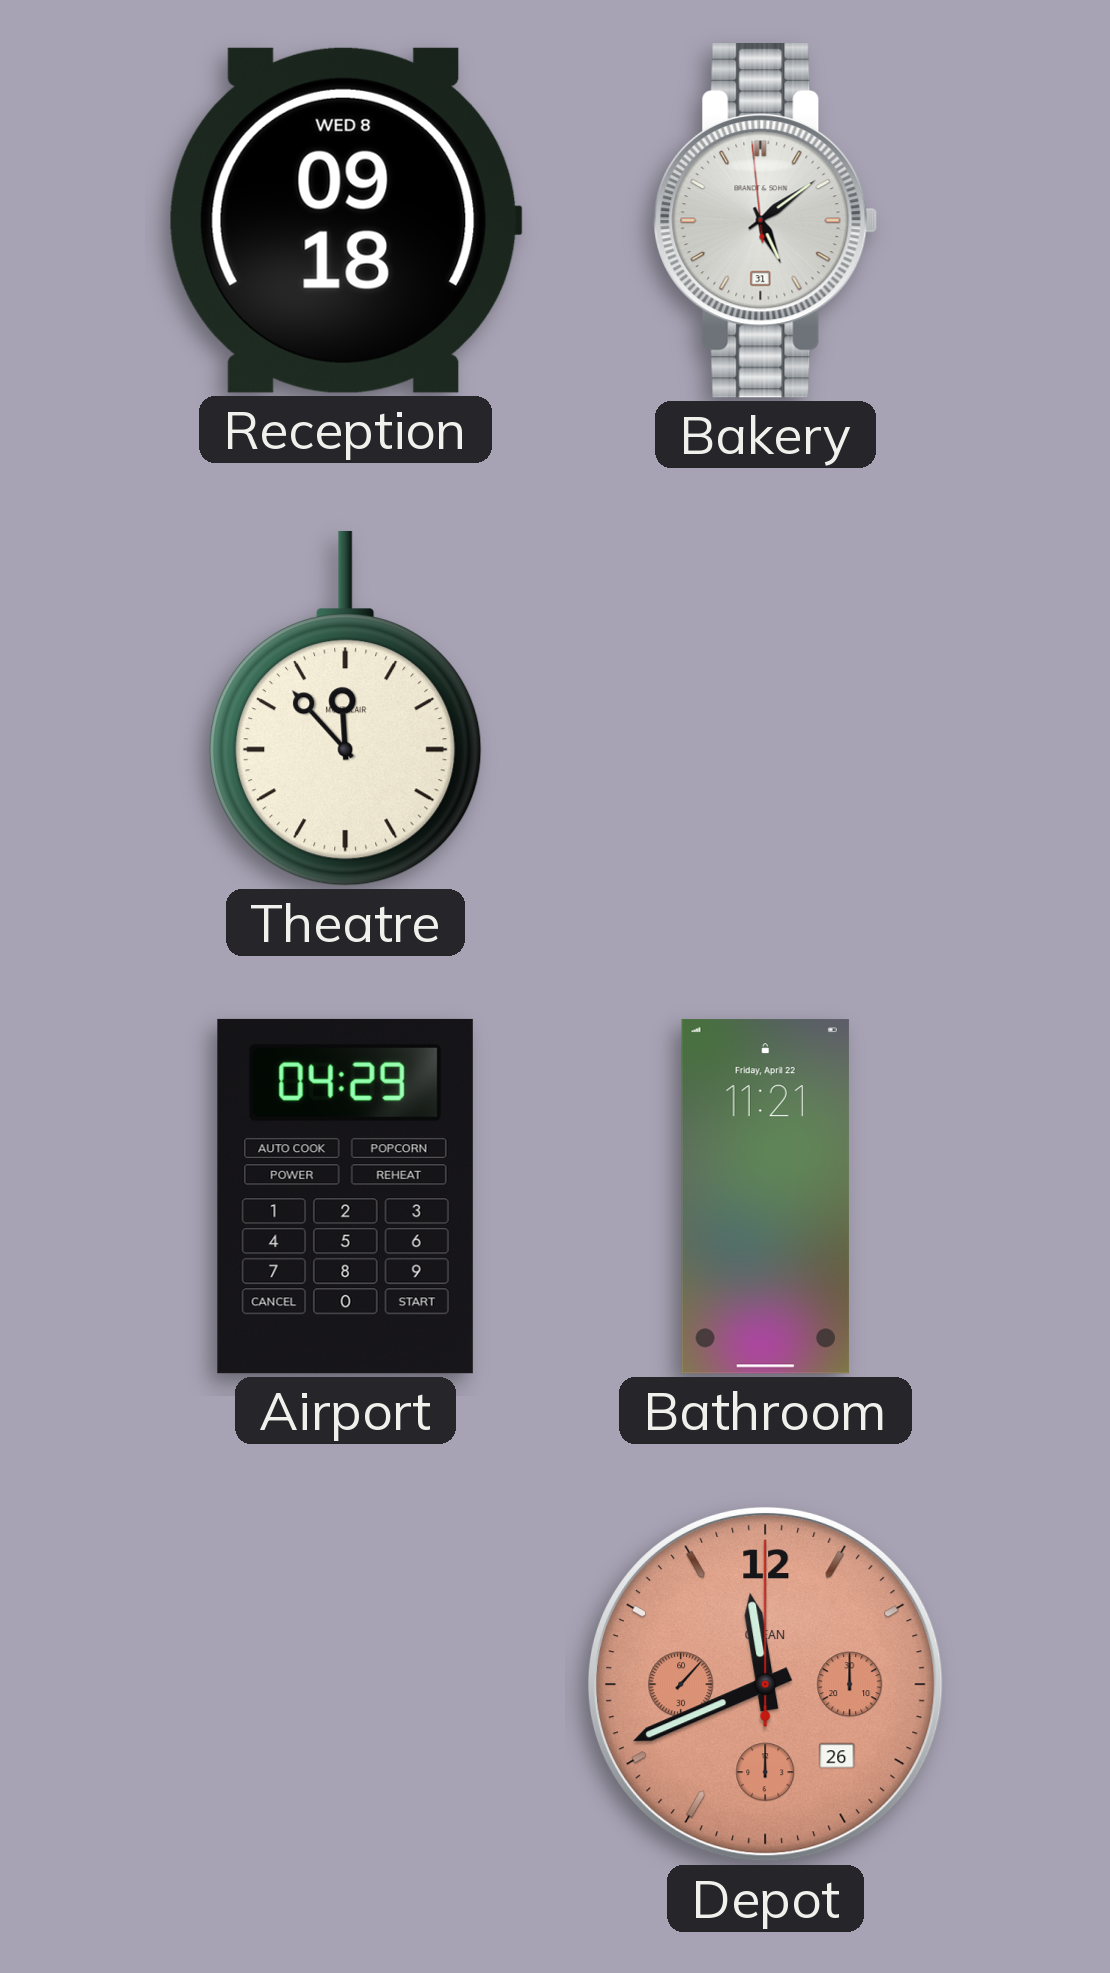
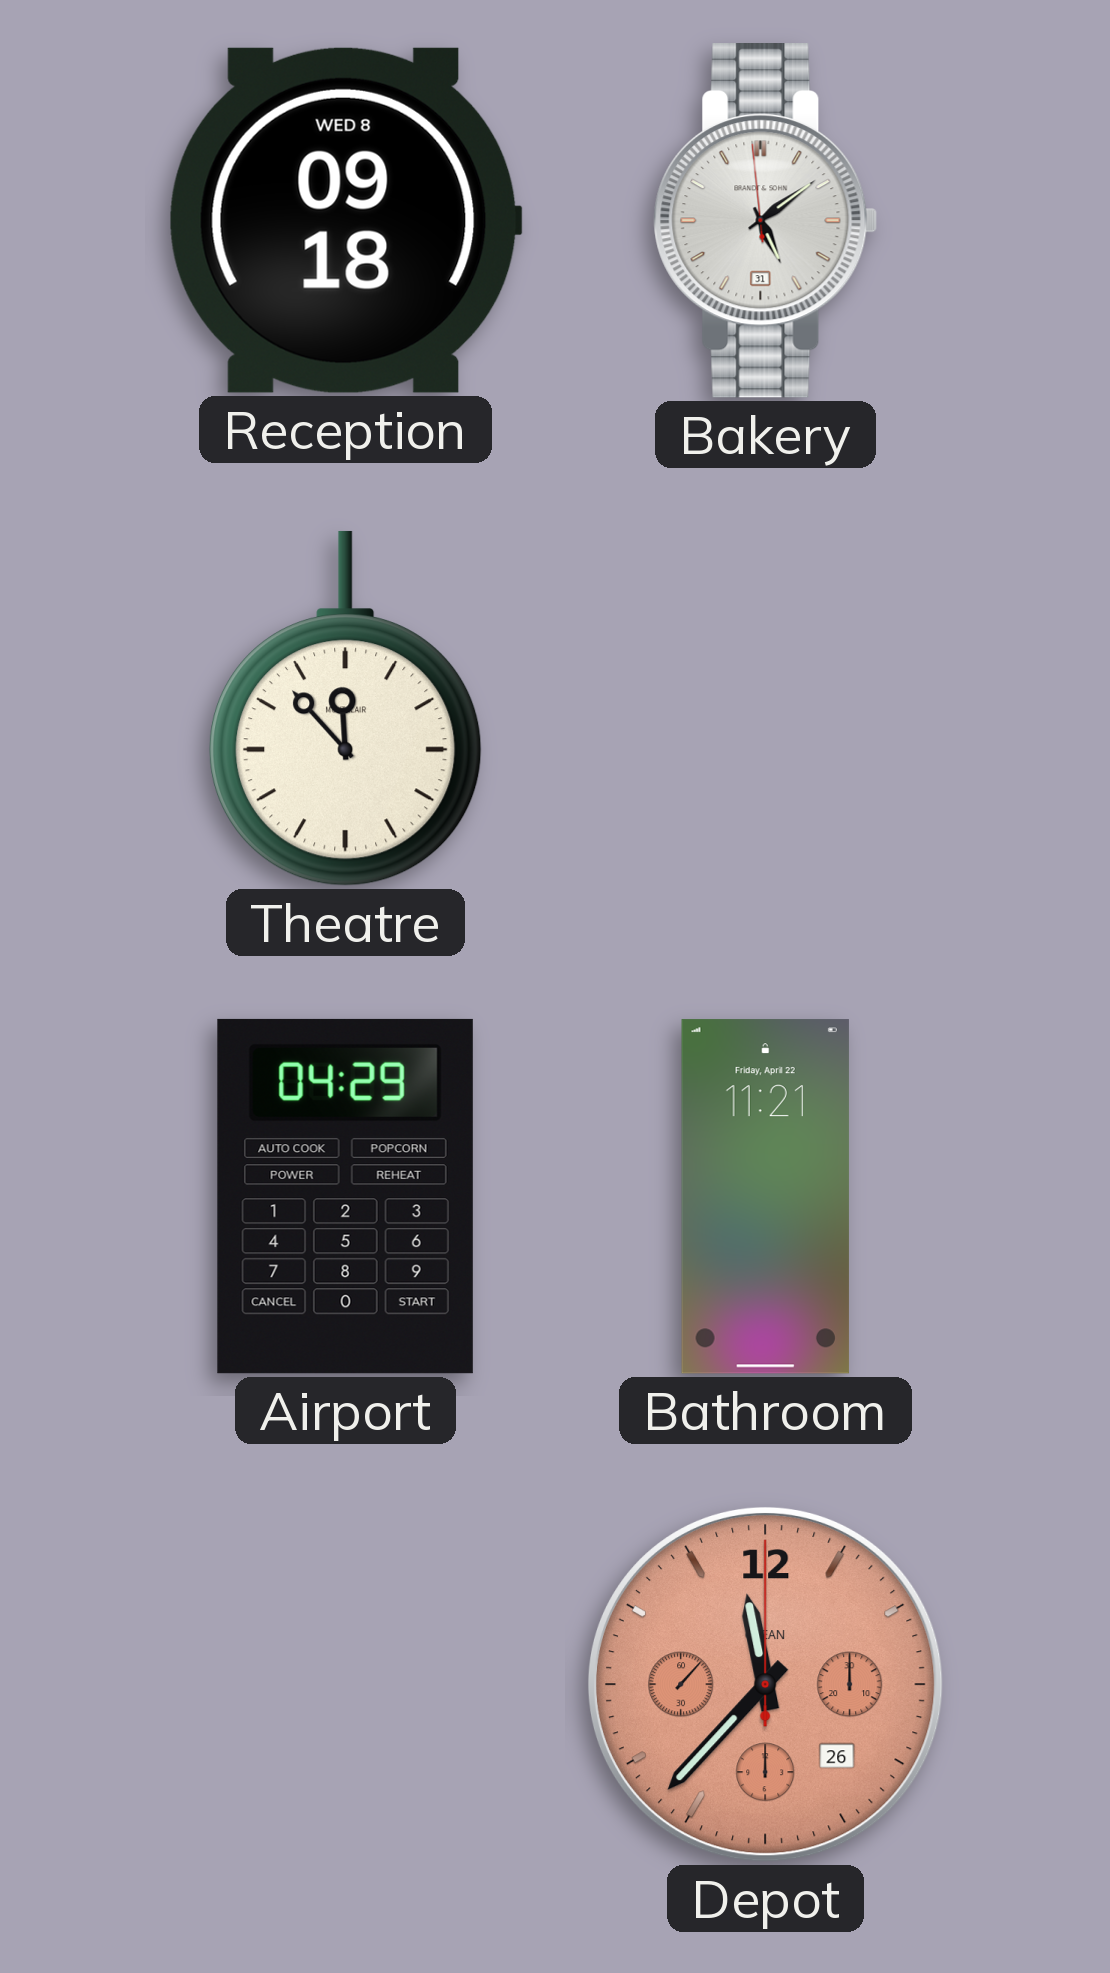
Depot: 11:41 -> 11:37 (765, 1684)
